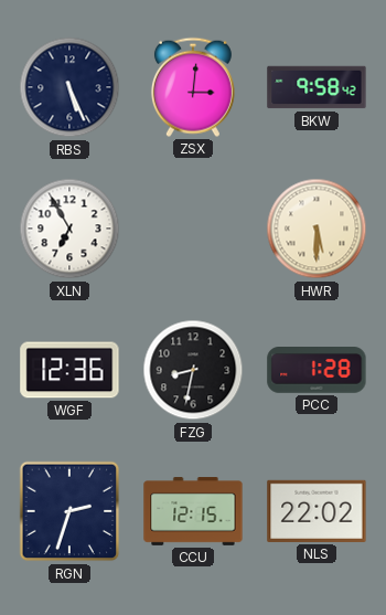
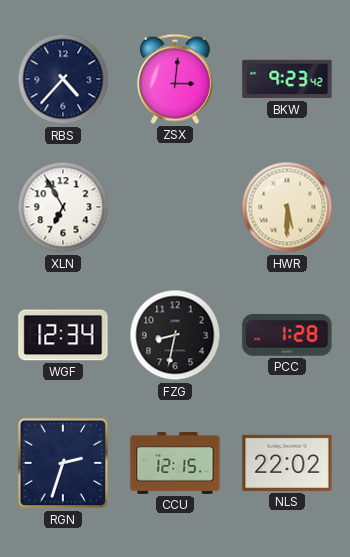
RBS: 5:26 -> 4:37 (63, 79)
BKW: 9:58 -> 9:23 (287, 79)
WGF: 12:36 -> 12:34 (63, 335)
